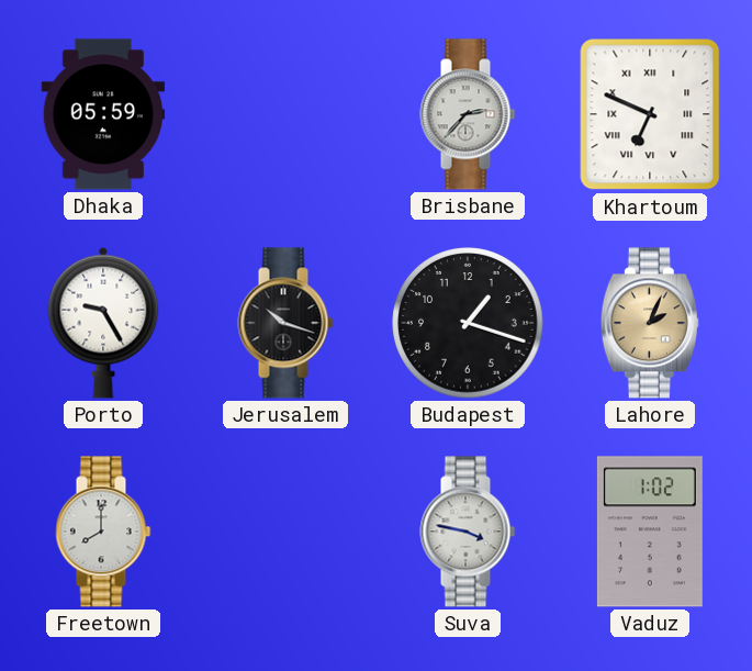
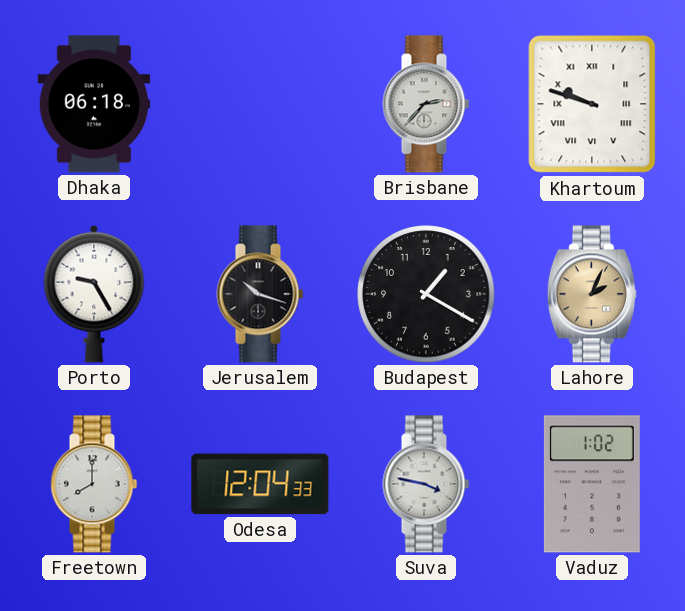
Dhaka: 05:59 -> 06:18 (94, 104)
Khartoum: 6:49 -> 9:48 (592, 104)
Budapest: 1:18 -> 1:20 (426, 294)
Odesa: none -> 12:04 (260, 484)
